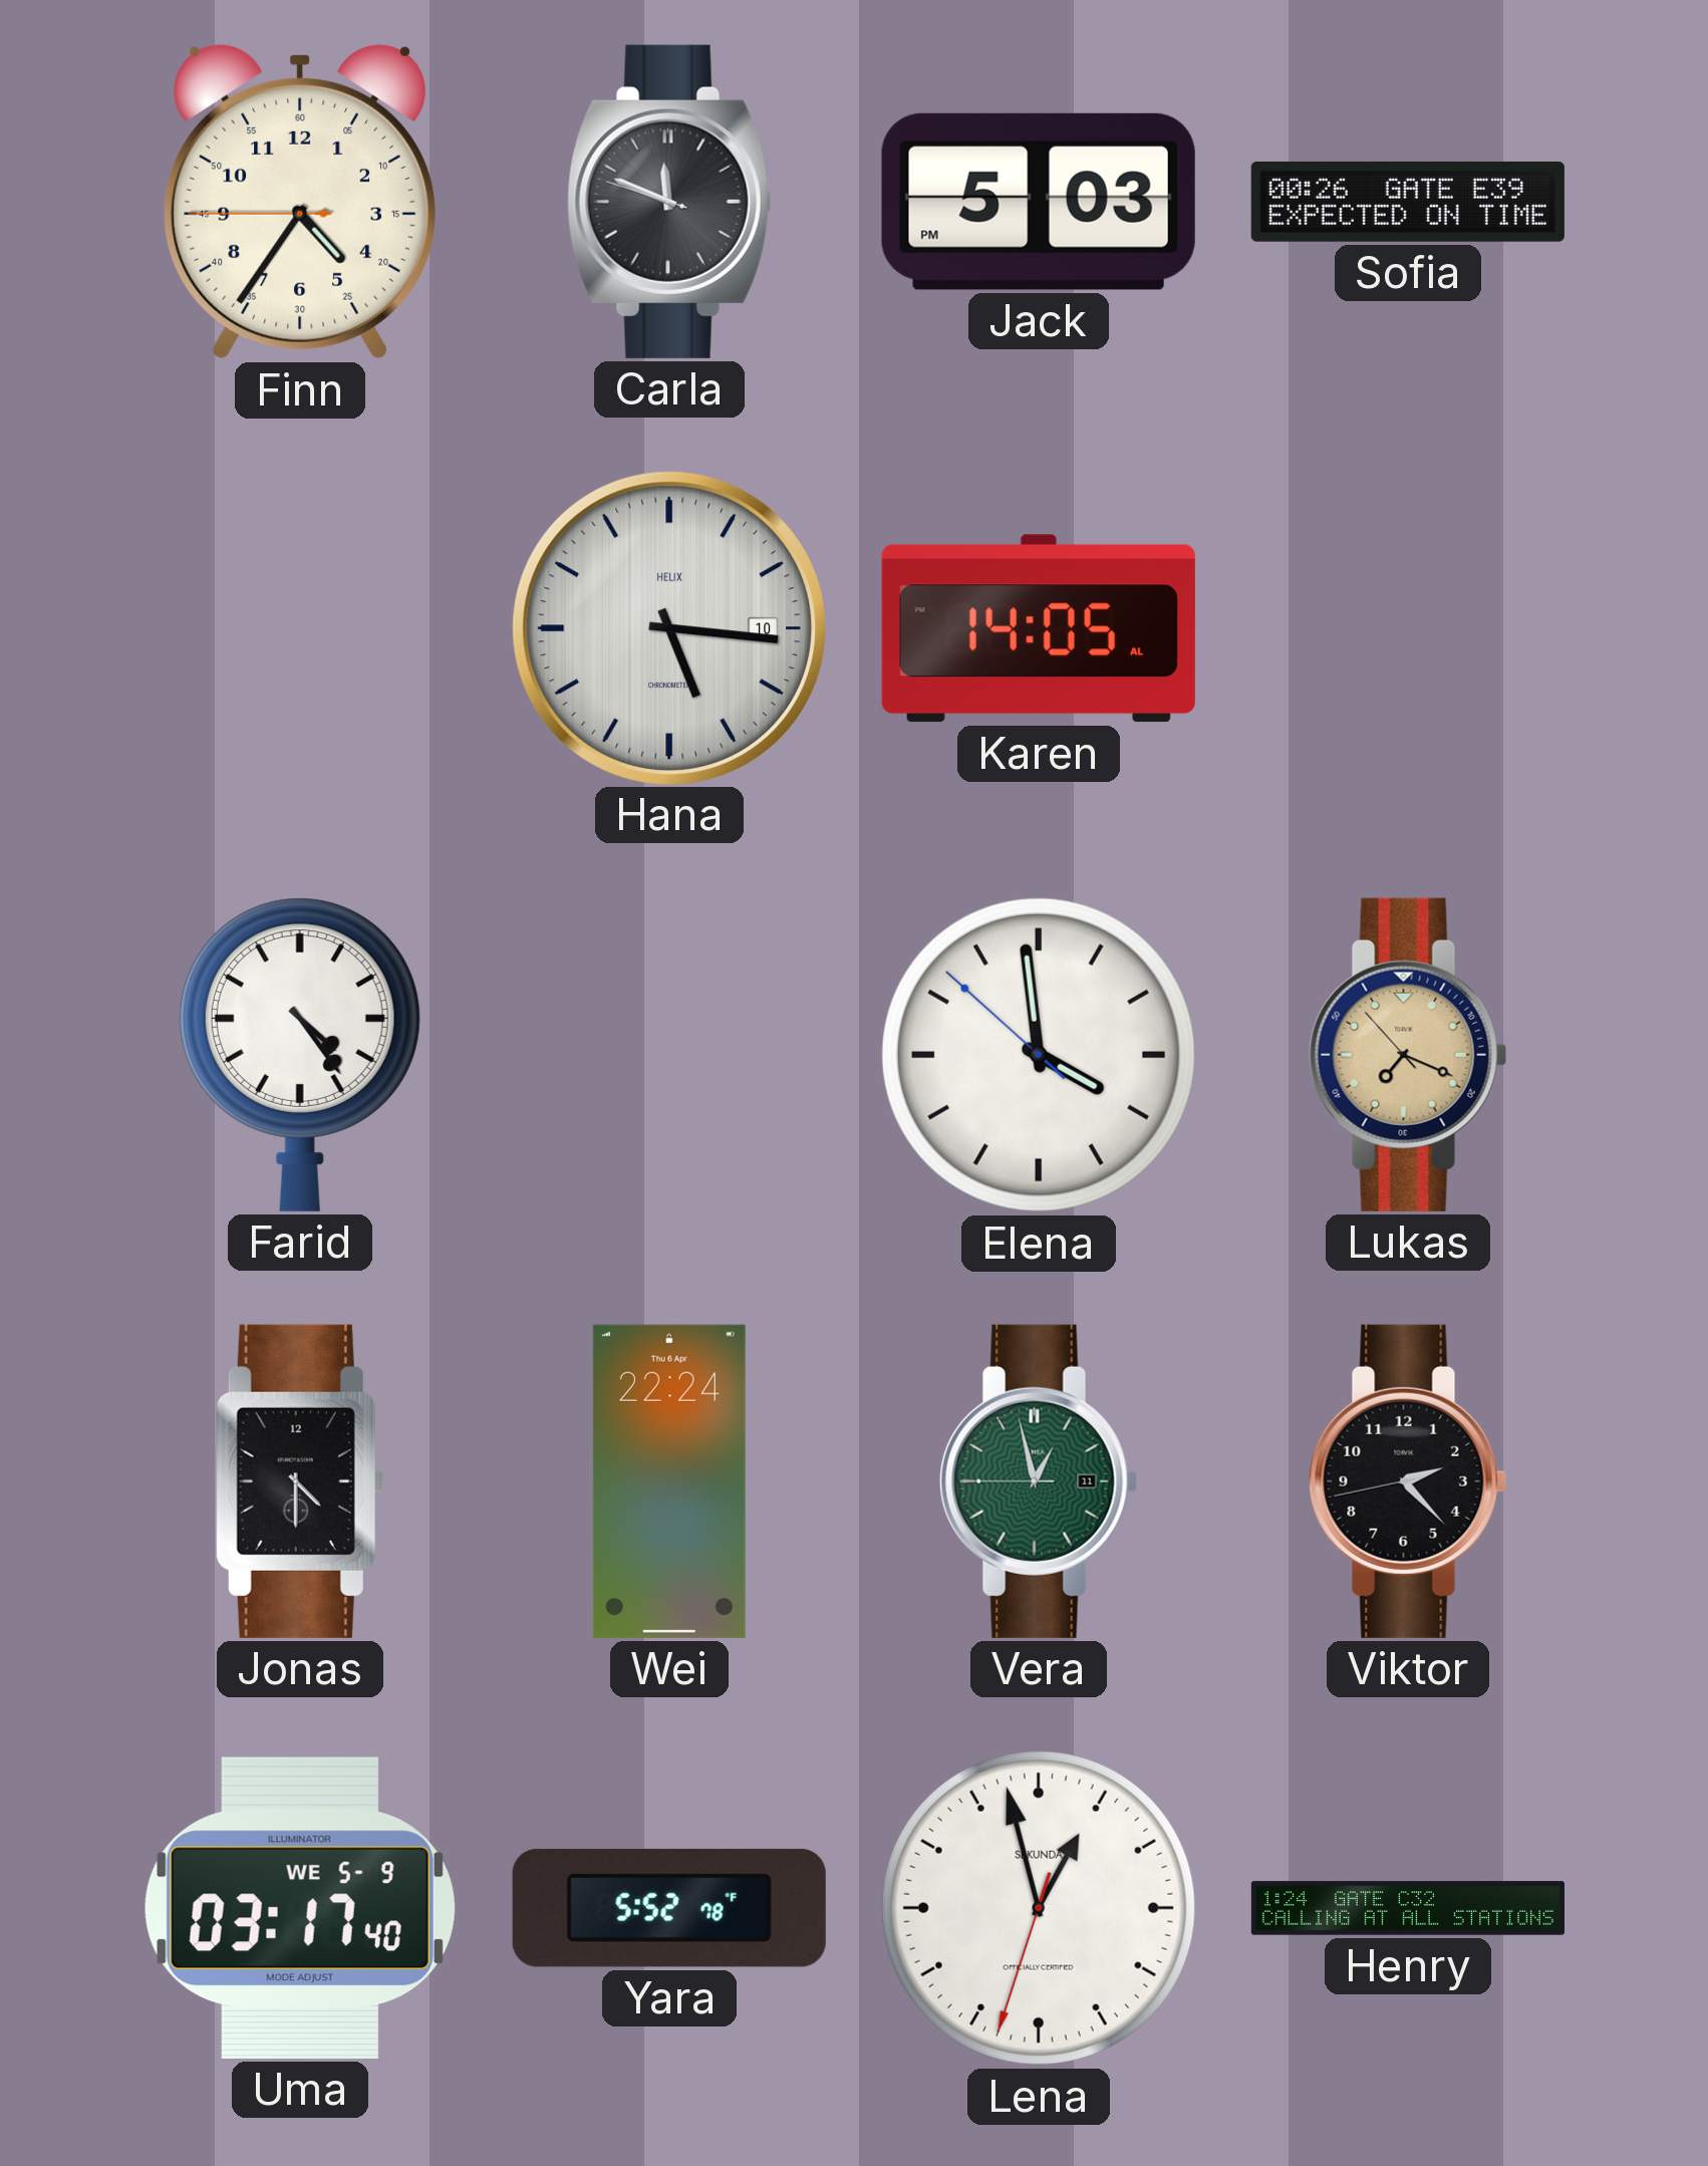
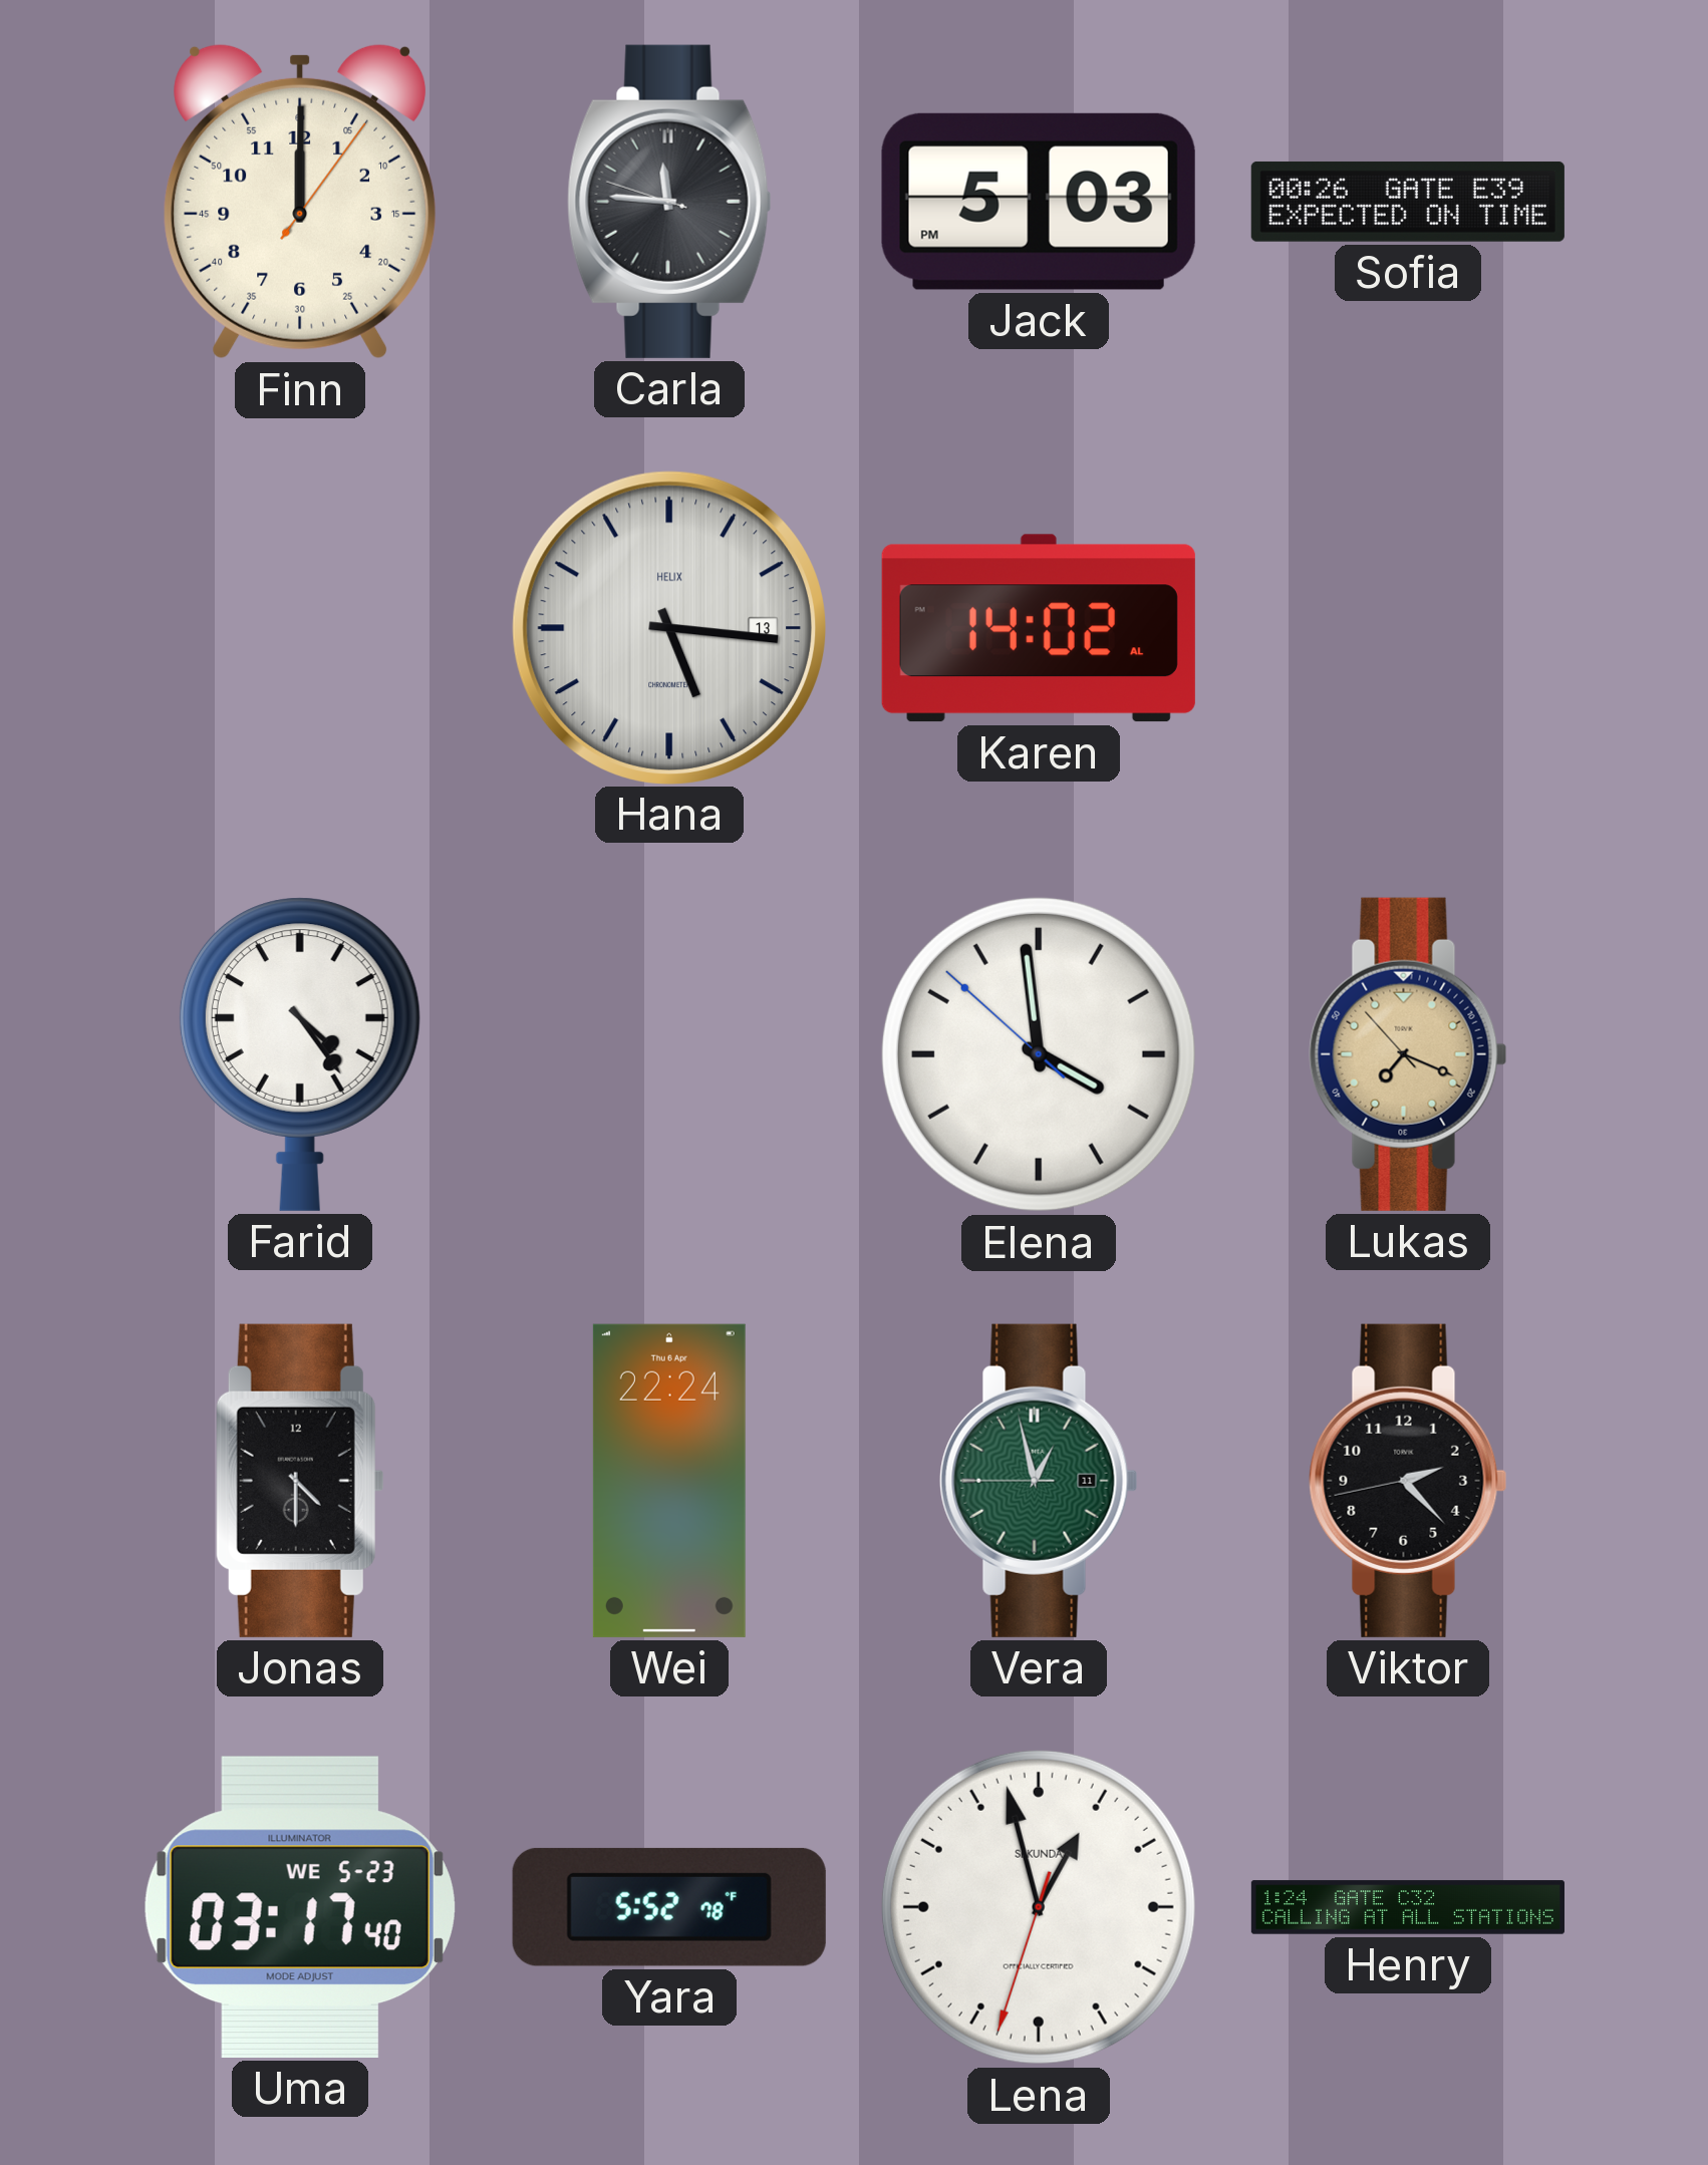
Finn: 4:35 -> 12:00 (300, 202)
Carla: 11:48 -> 11:45 (669, 202)
Hana date: 10 -> 13 (668, 627)
Karen: 14:05 -> 14:02 (1039, 628)
Uma date: WE 5-9 -> WE 5-23 (300, 1907)
